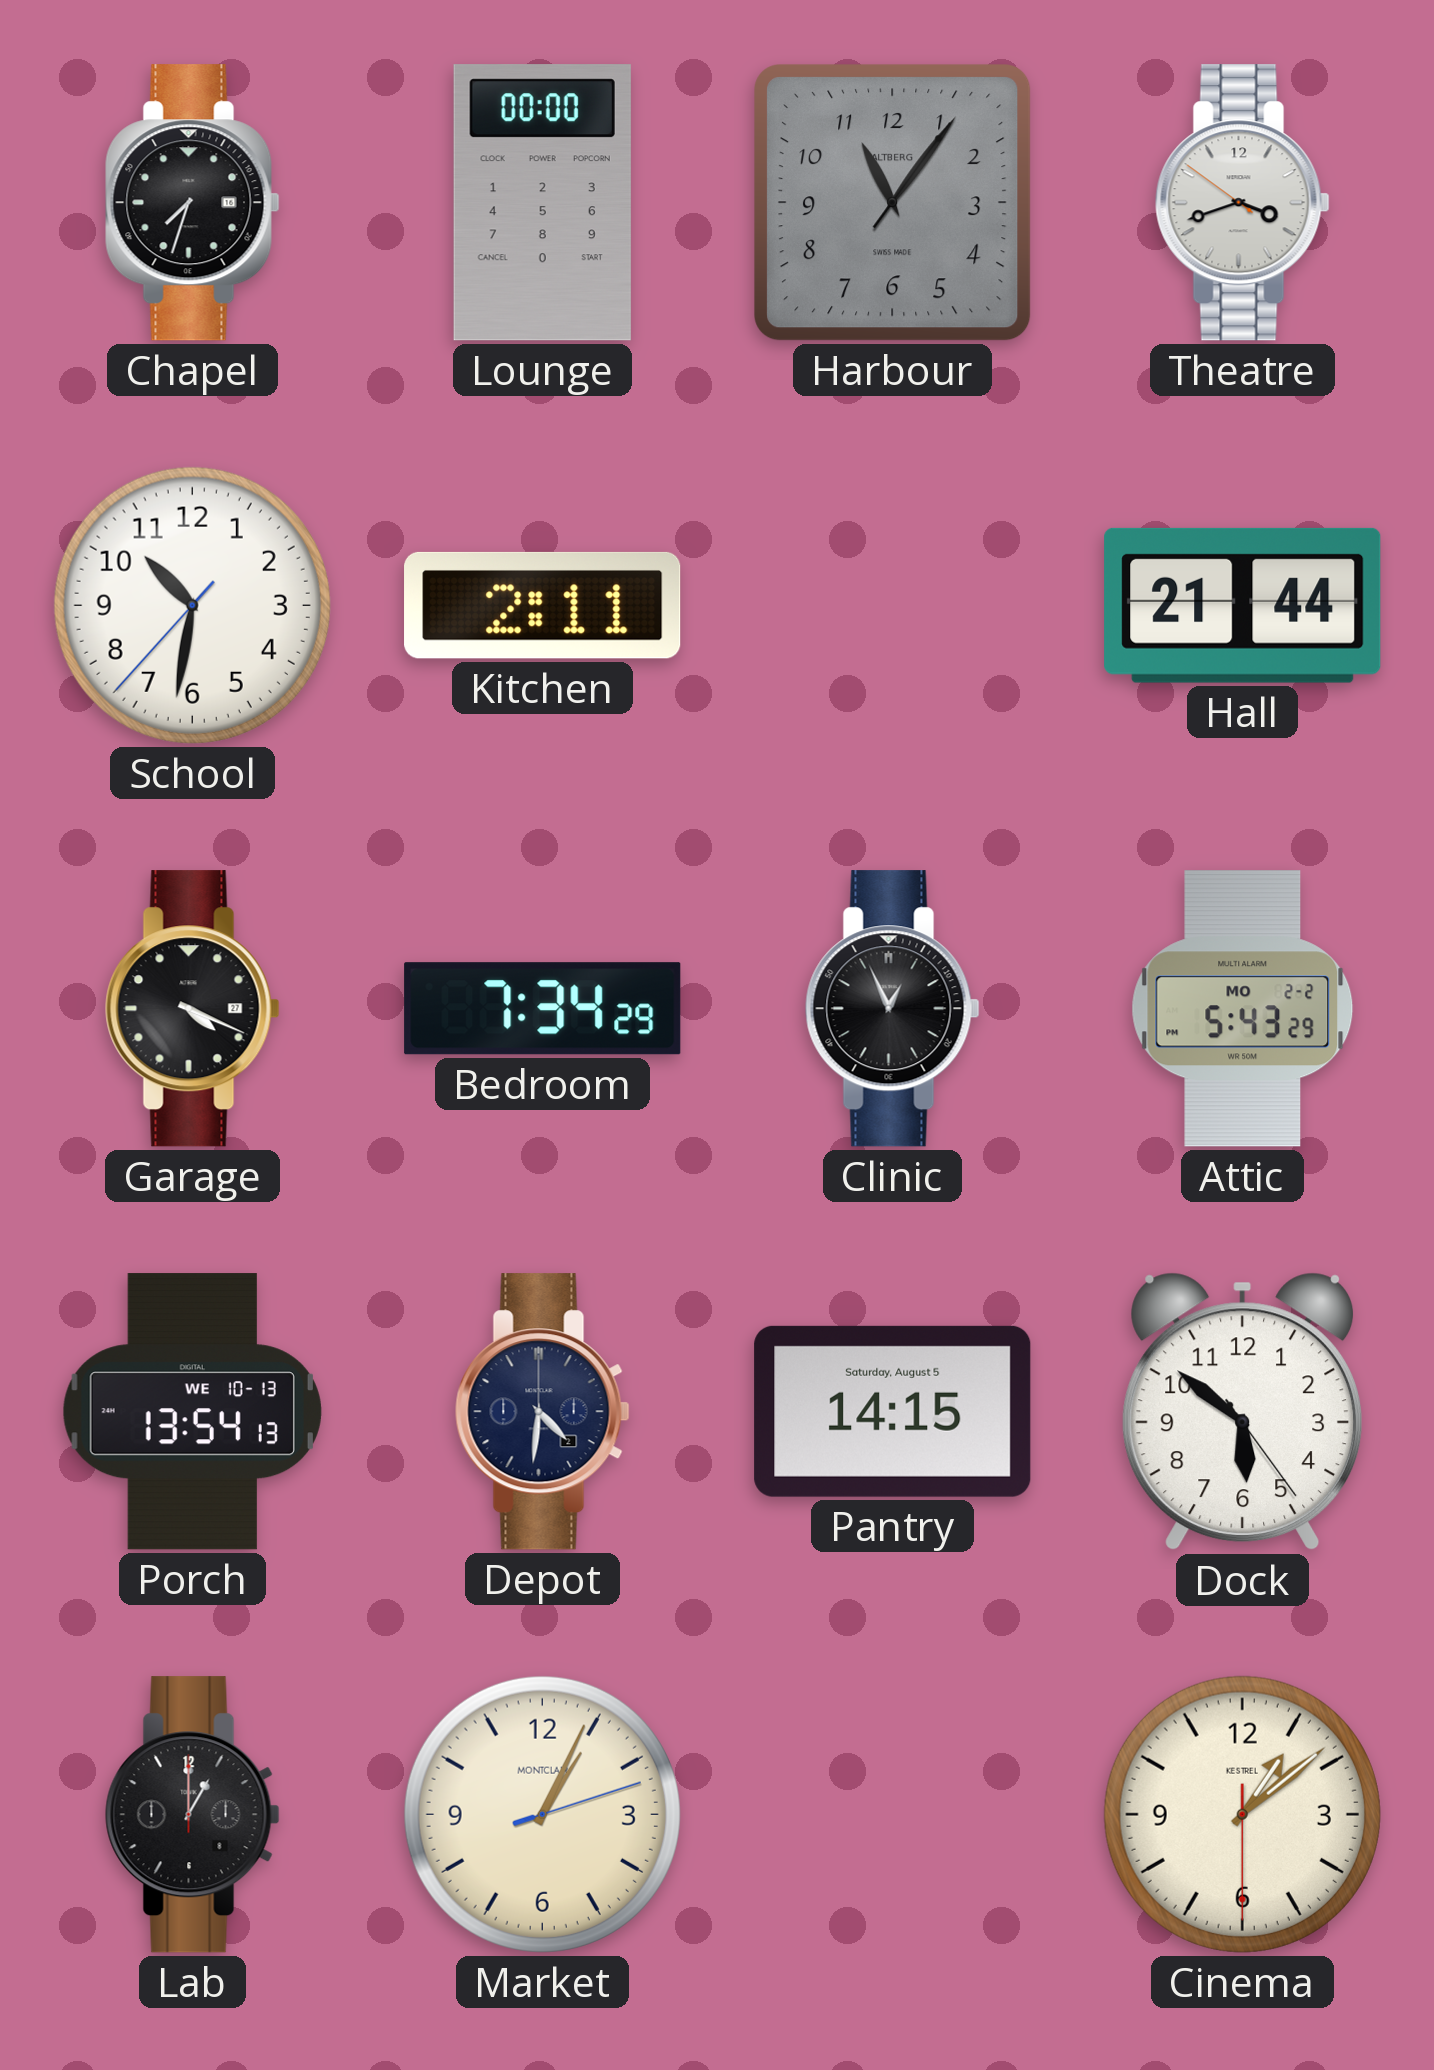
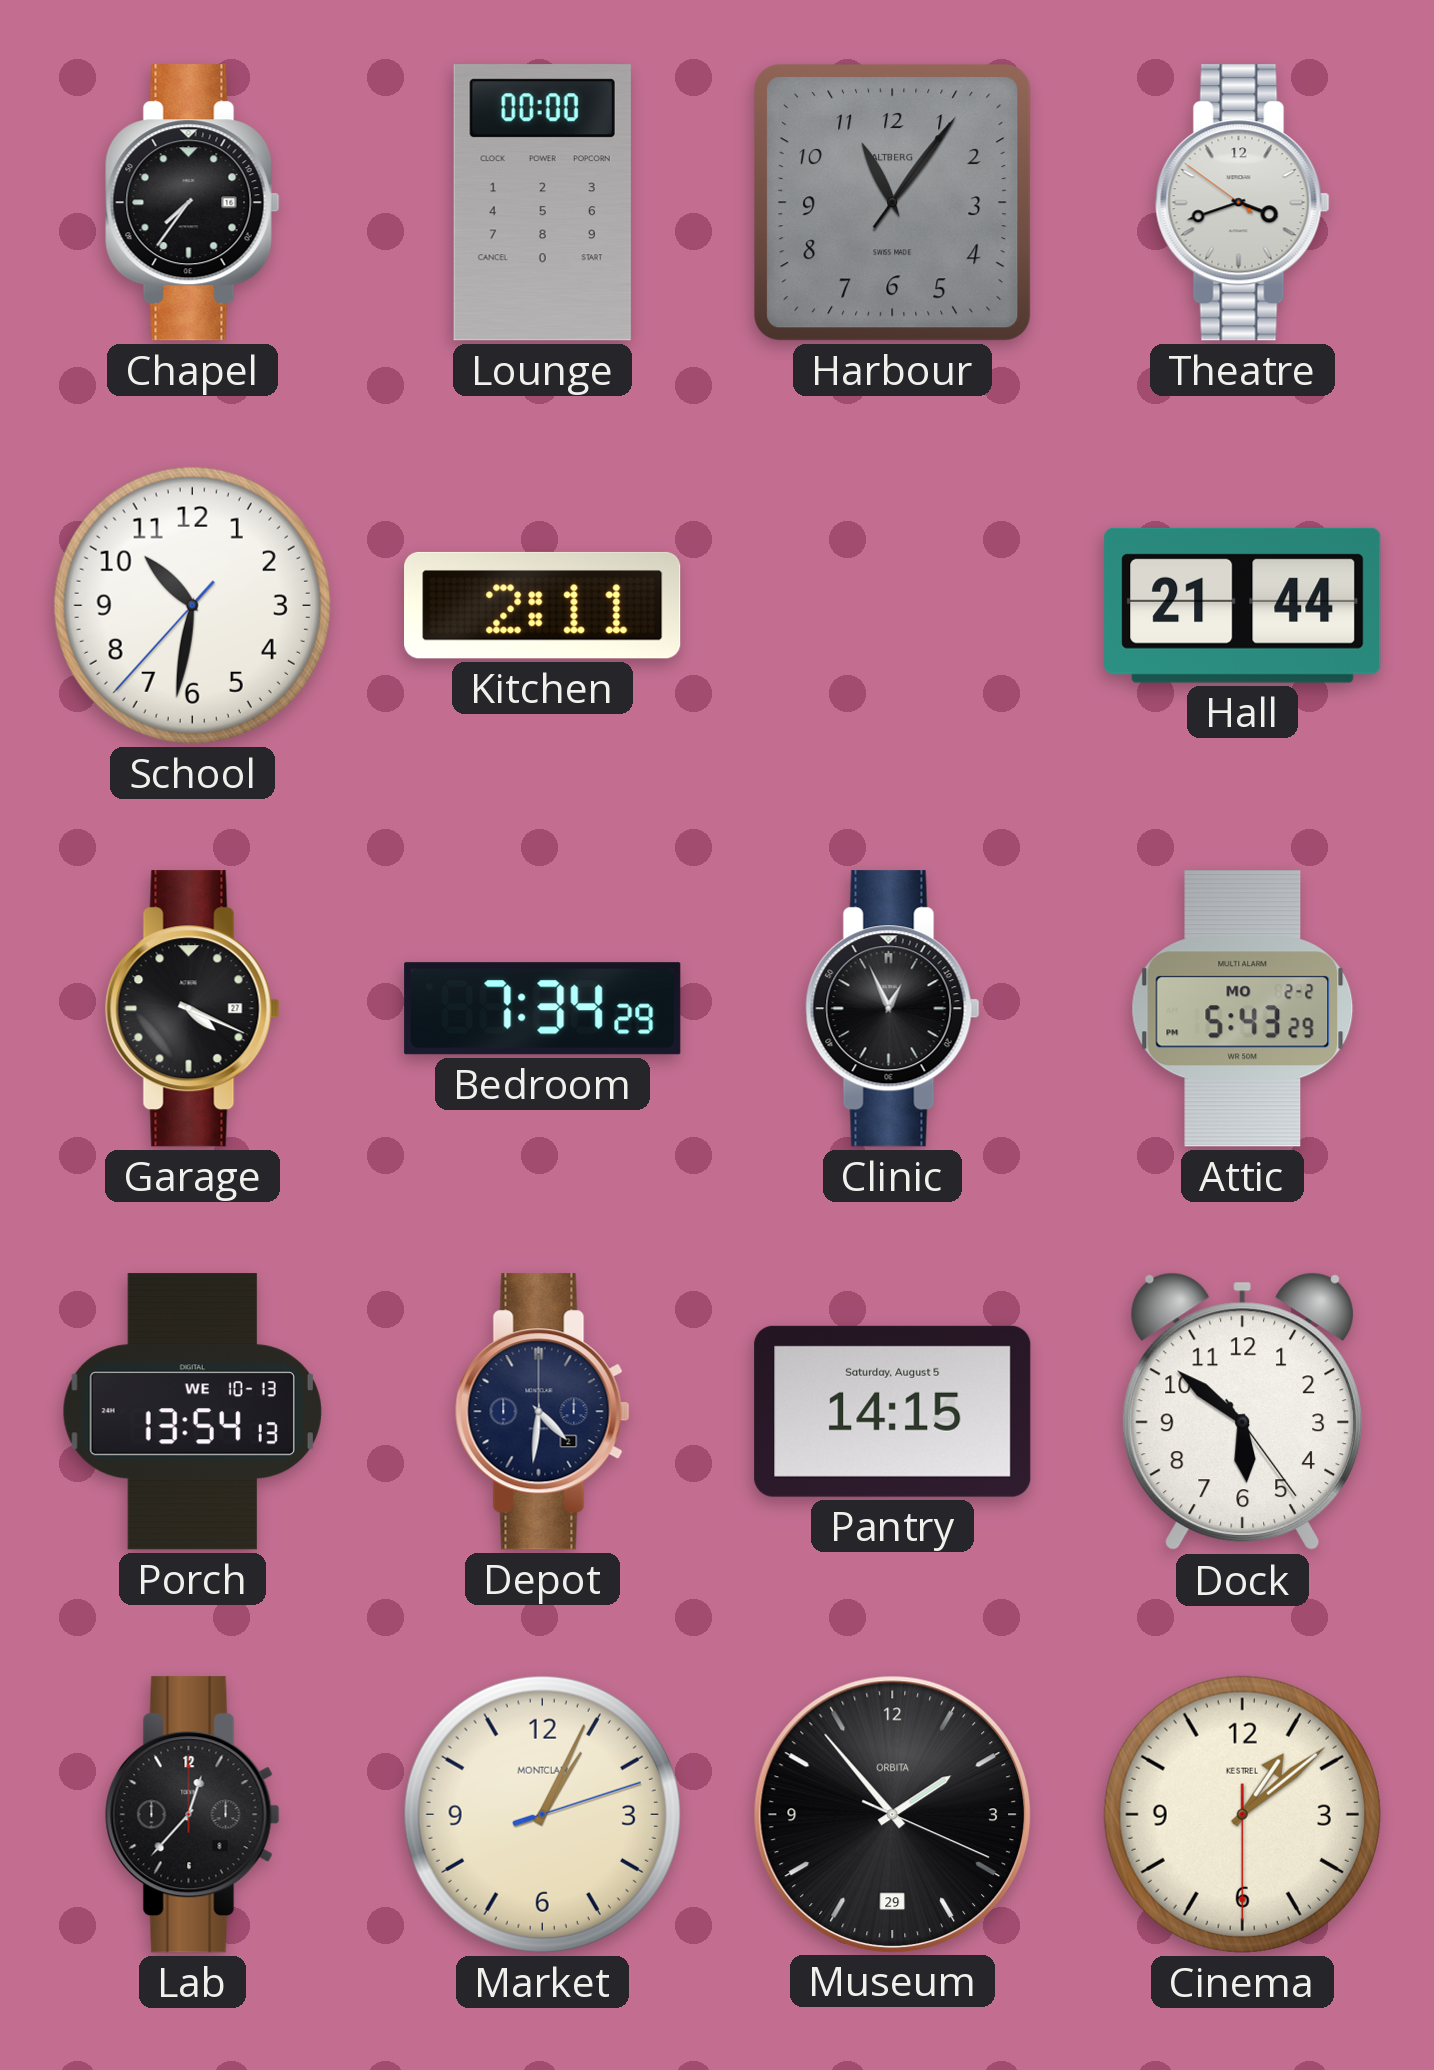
Chapel: 7:33 -> 7:36 (192, 203)
Lab: 1:00 -> 12:37 (192, 1815)
Museum: none -> 1:53 (892, 1814)
